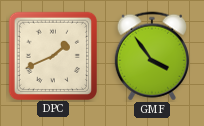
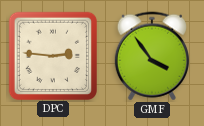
DPC: 1:41 -> 2:46 (52, 55)
